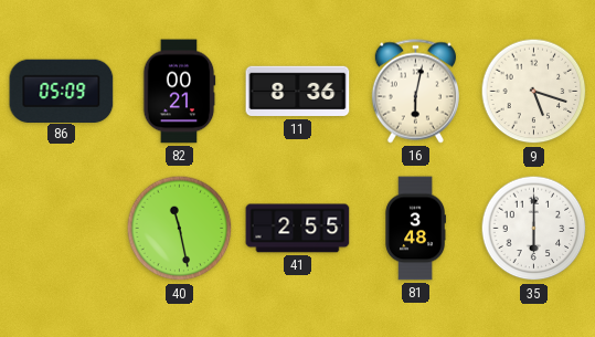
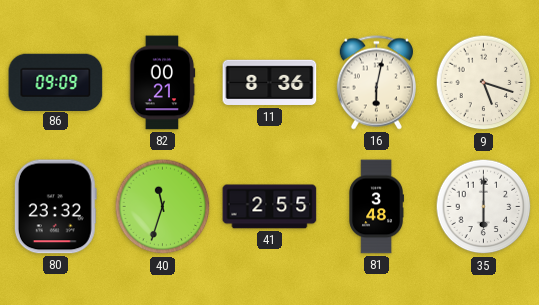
86: 05:09 -> 09:09 (56, 82)
80: none -> 23:32 (55, 207)
40: 11:28 -> 11:33 (163, 207)
